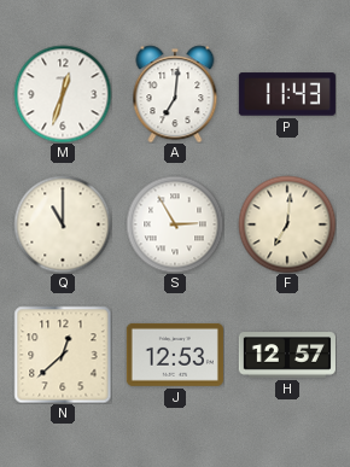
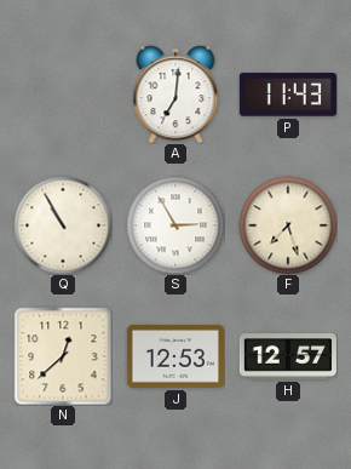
M: 12:33 -> none (63, 94)
Q: 11:00 -> 10:55 (63, 225)
F: 7:01 -> 7:27 (288, 225)
